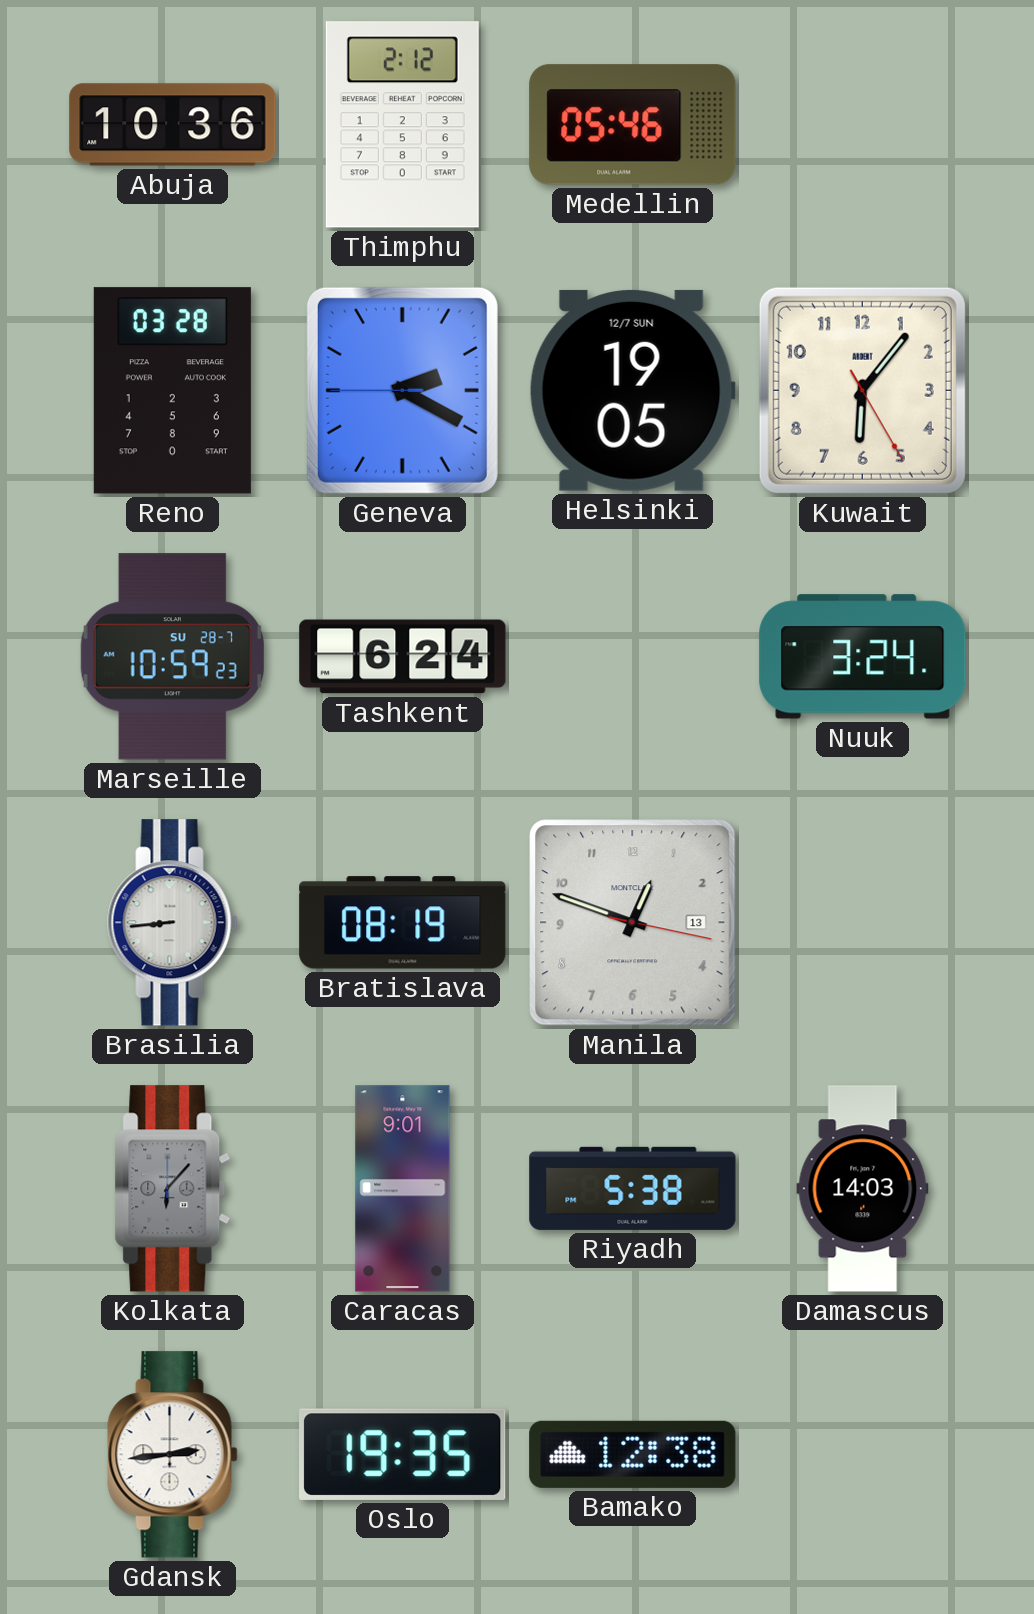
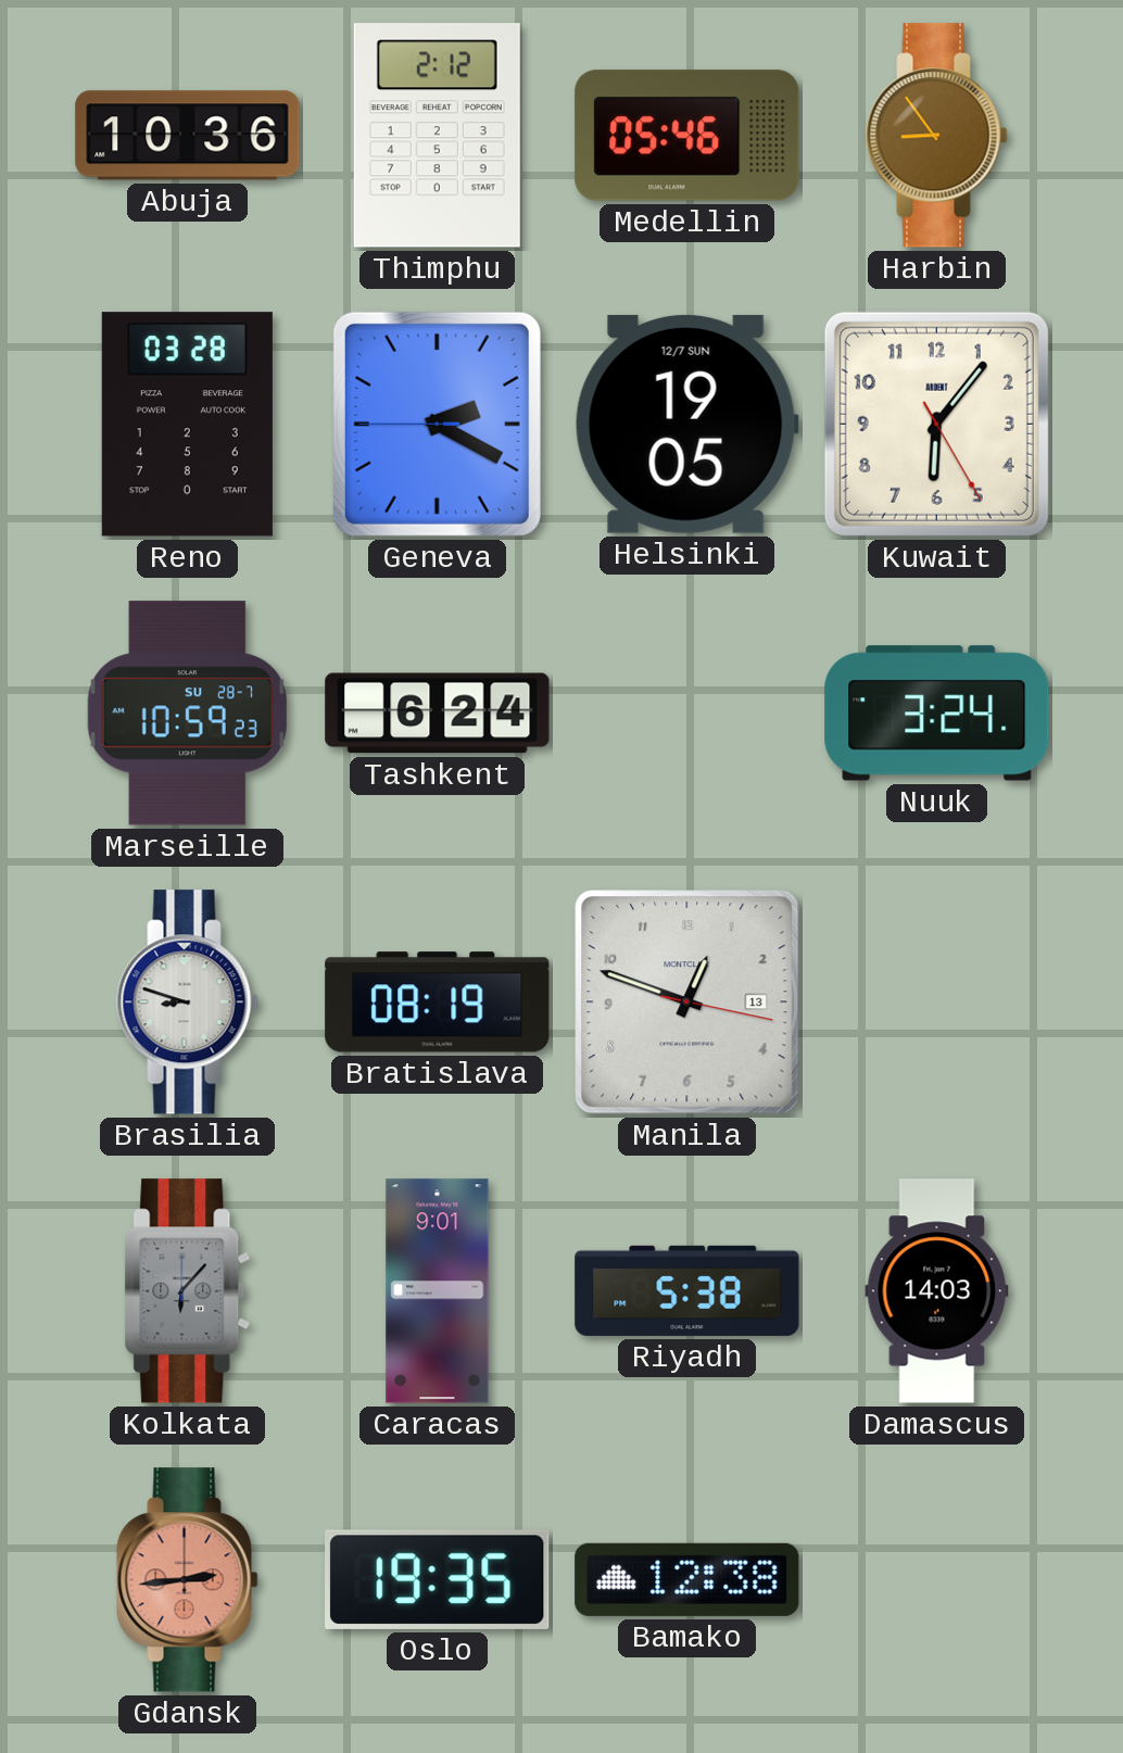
Harbin: none -> 8:54 (937, 136)
Brasilia: 8:44 -> 8:48 (188, 1002)
Gdansk dial: white -> salmon (188, 1580)
